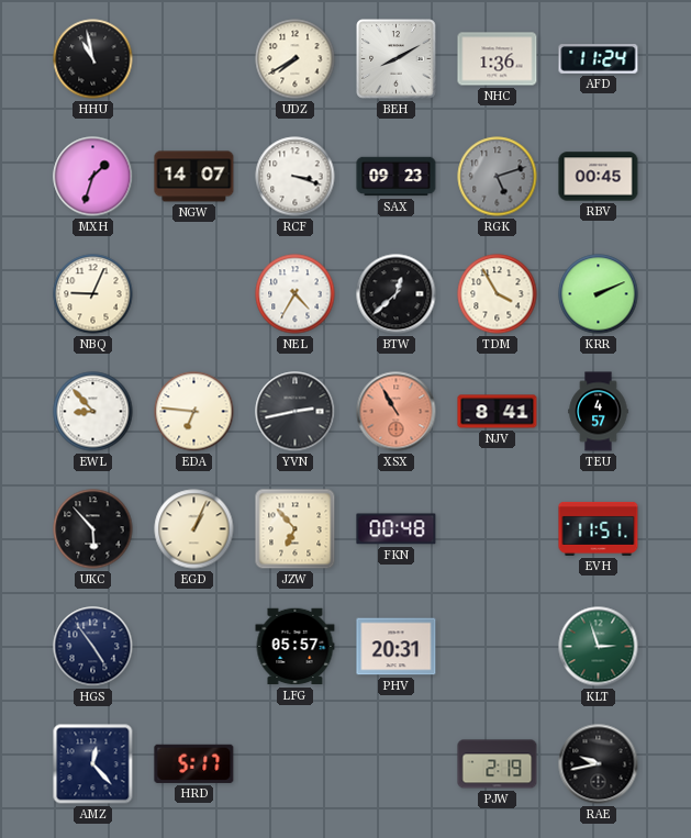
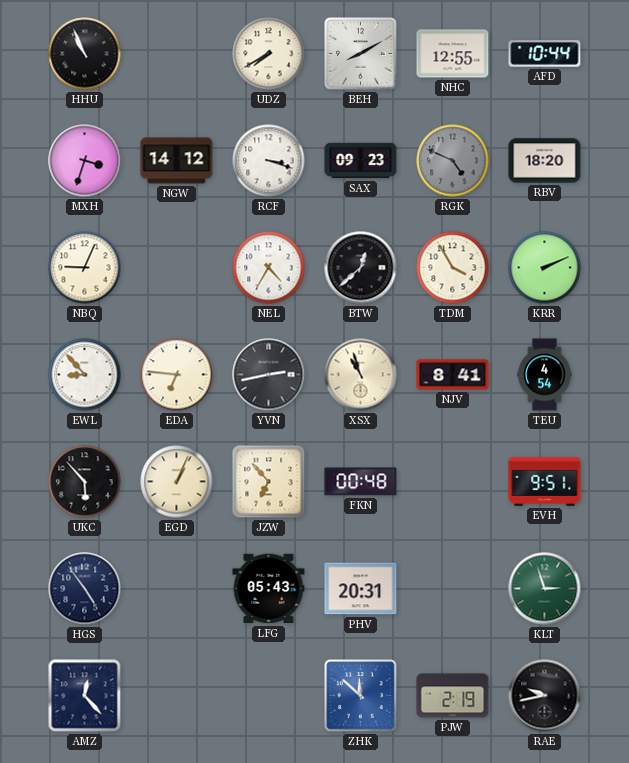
HHU: 10:58 -> 10:56 (85, 54)
NHC: 1:36 -> 12:55 (453, 54)
AFD: 11:24 -> 10:44 (545, 54)
MXH: 1:33 -> 3:33 (85, 161)
NGW: 14:07 -> 14:12 (177, 161)
RGK: 5:12 -> 4:49 (453, 161)
RBV: 00:45 -> 18:20 (545, 161)
XSX: 10:55 -> 10:57 (361, 375)
XSX dial: salmon -> cream (361, 375)
TEU: 4:57 -> 4:54 (545, 375)
EVH: 11:51 -> 9:51 (545, 481)
LFG: 05:57 -> 05:43 (269, 589)
HRD: 5:17 -> none (194, 763)
ZHK: none -> 11:52 (361, 696)
